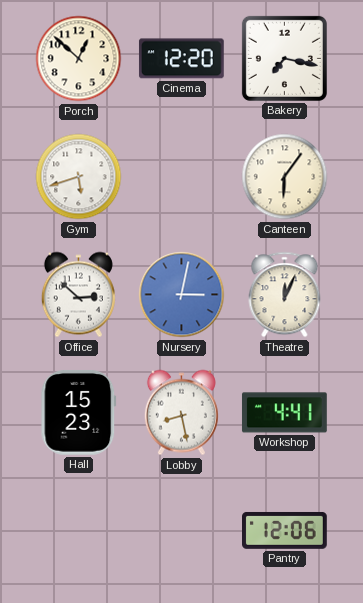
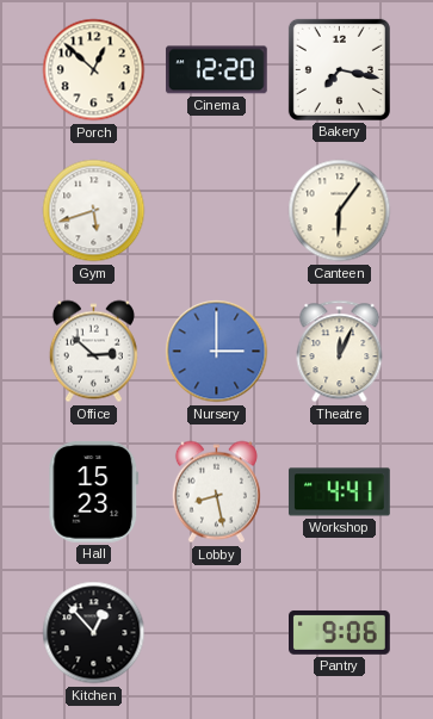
Nursery: 3:02 -> 3:00 (217, 352)
Kitchen: none -> 12:53 (94, 633)
Pantry: 12:06 -> 9:06 (340, 632)
